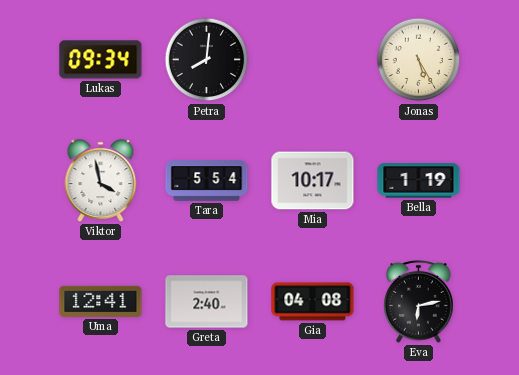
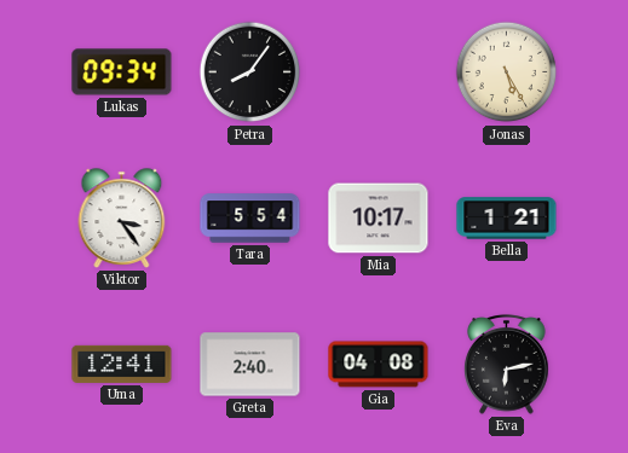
Petra: 8:01 -> 8:06 (250, 72)
Viktor: 3:58 -> 3:24 (122, 219)
Bella: 1:19 -> 1:21 (507, 219)
